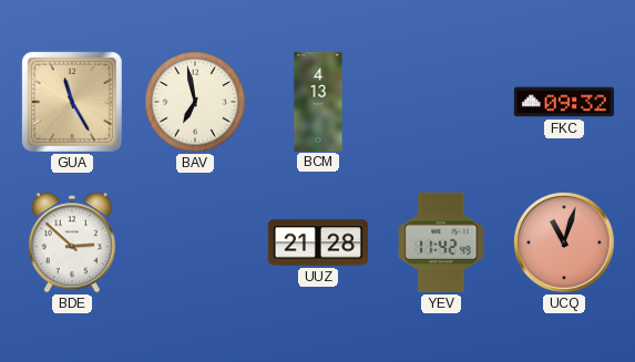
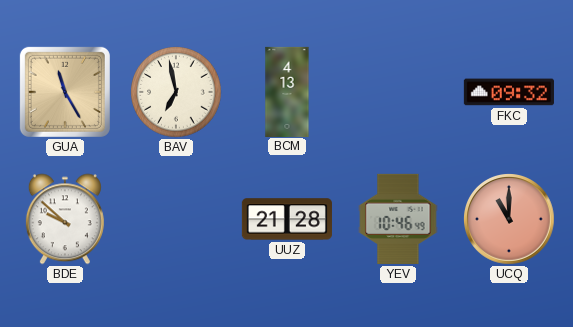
BDE: 2:52 -> 9:52 (65, 219)
YEV: 11:42 -> 10:46 (398, 219)
UCQ: 11:03 -> 11:00 (509, 219)
